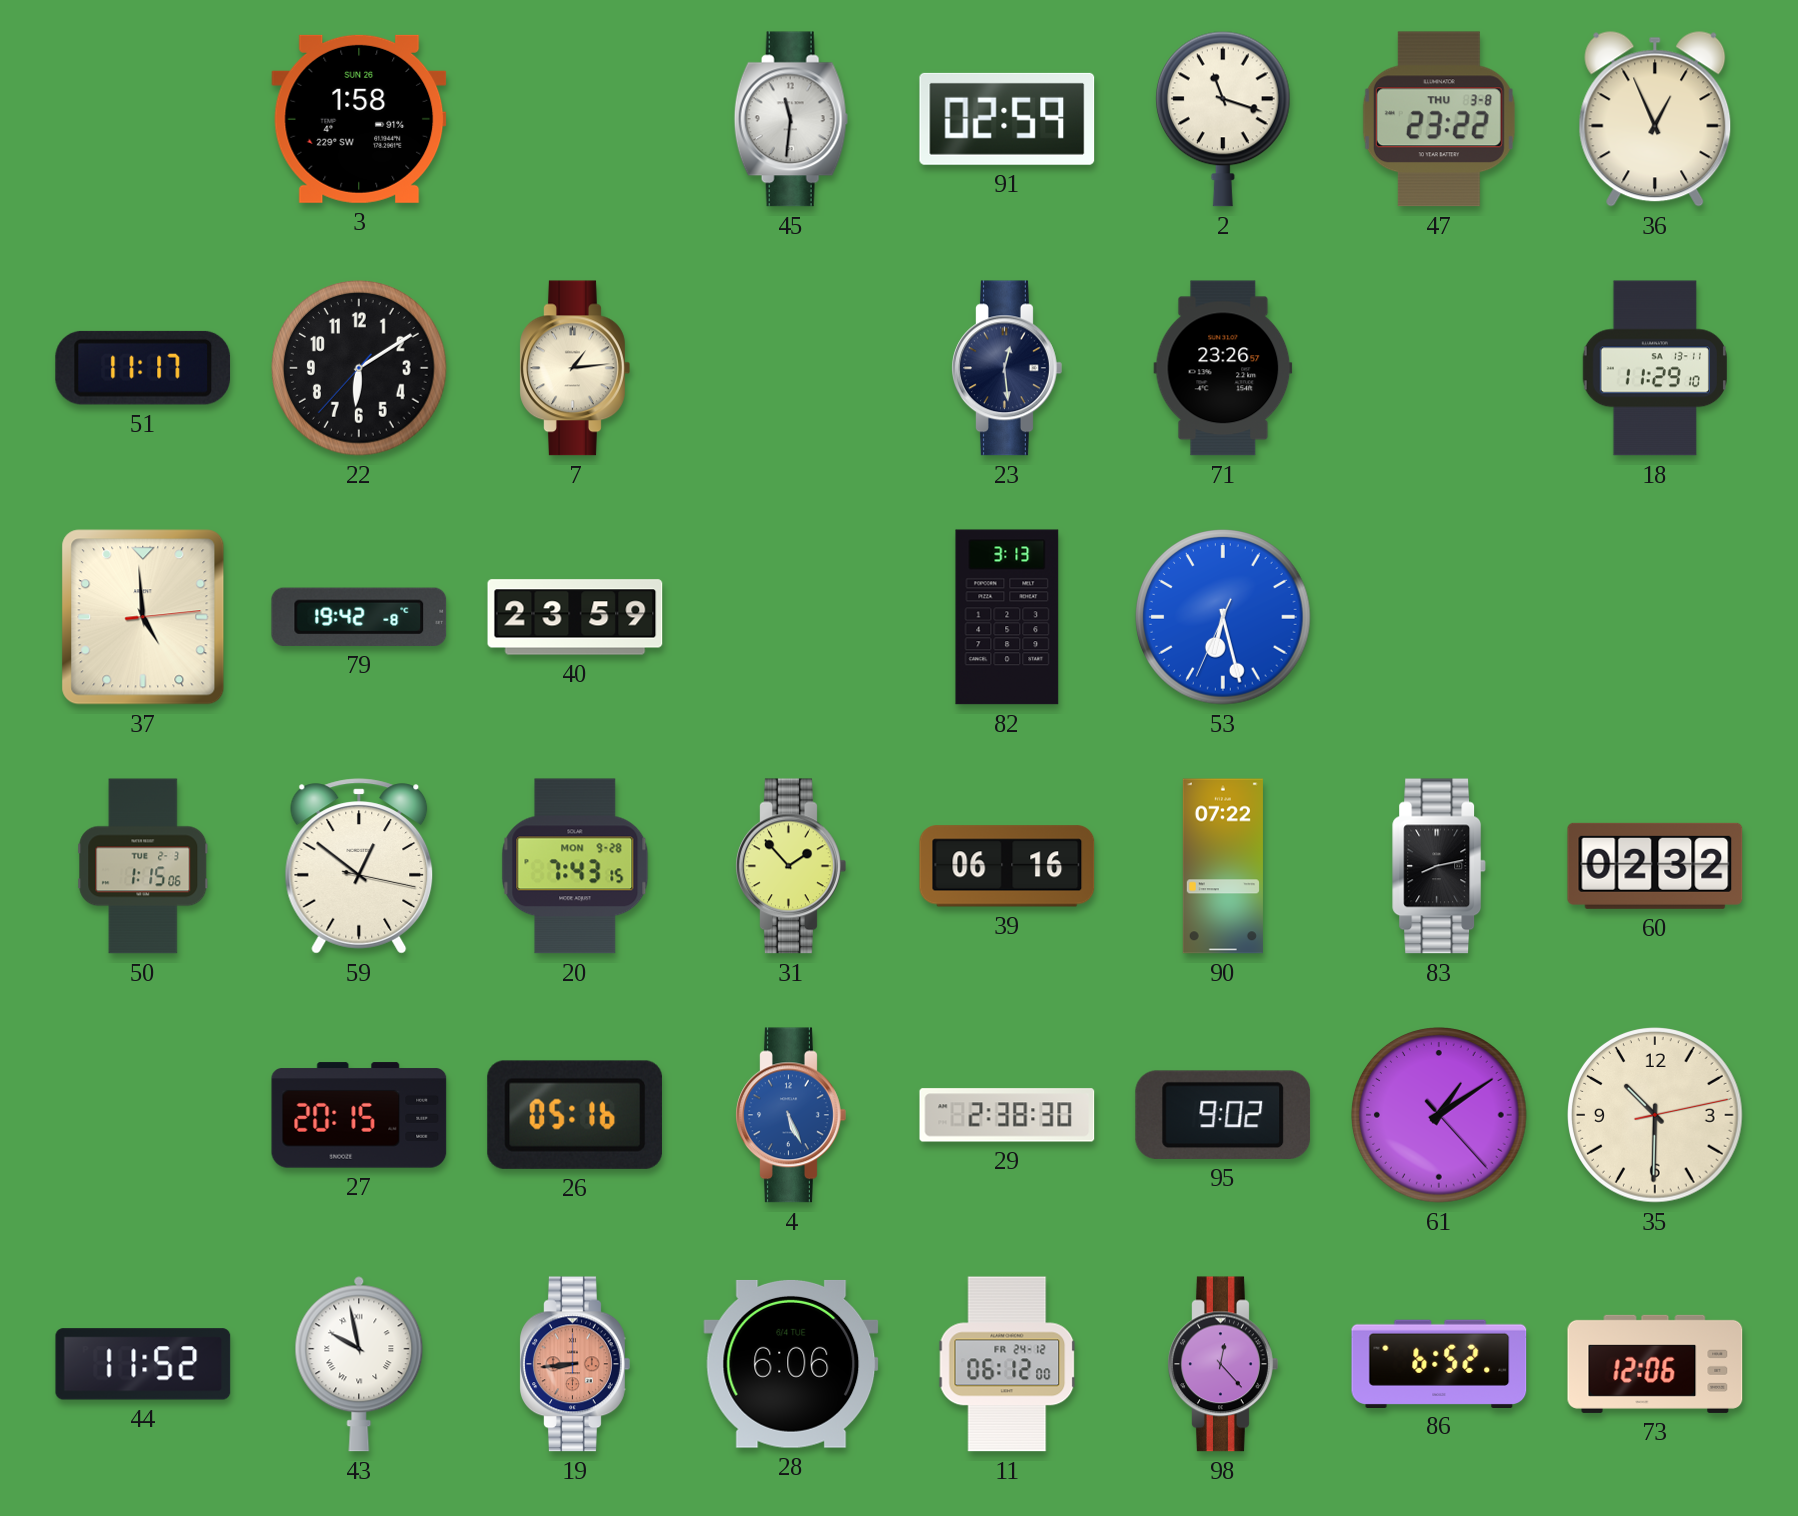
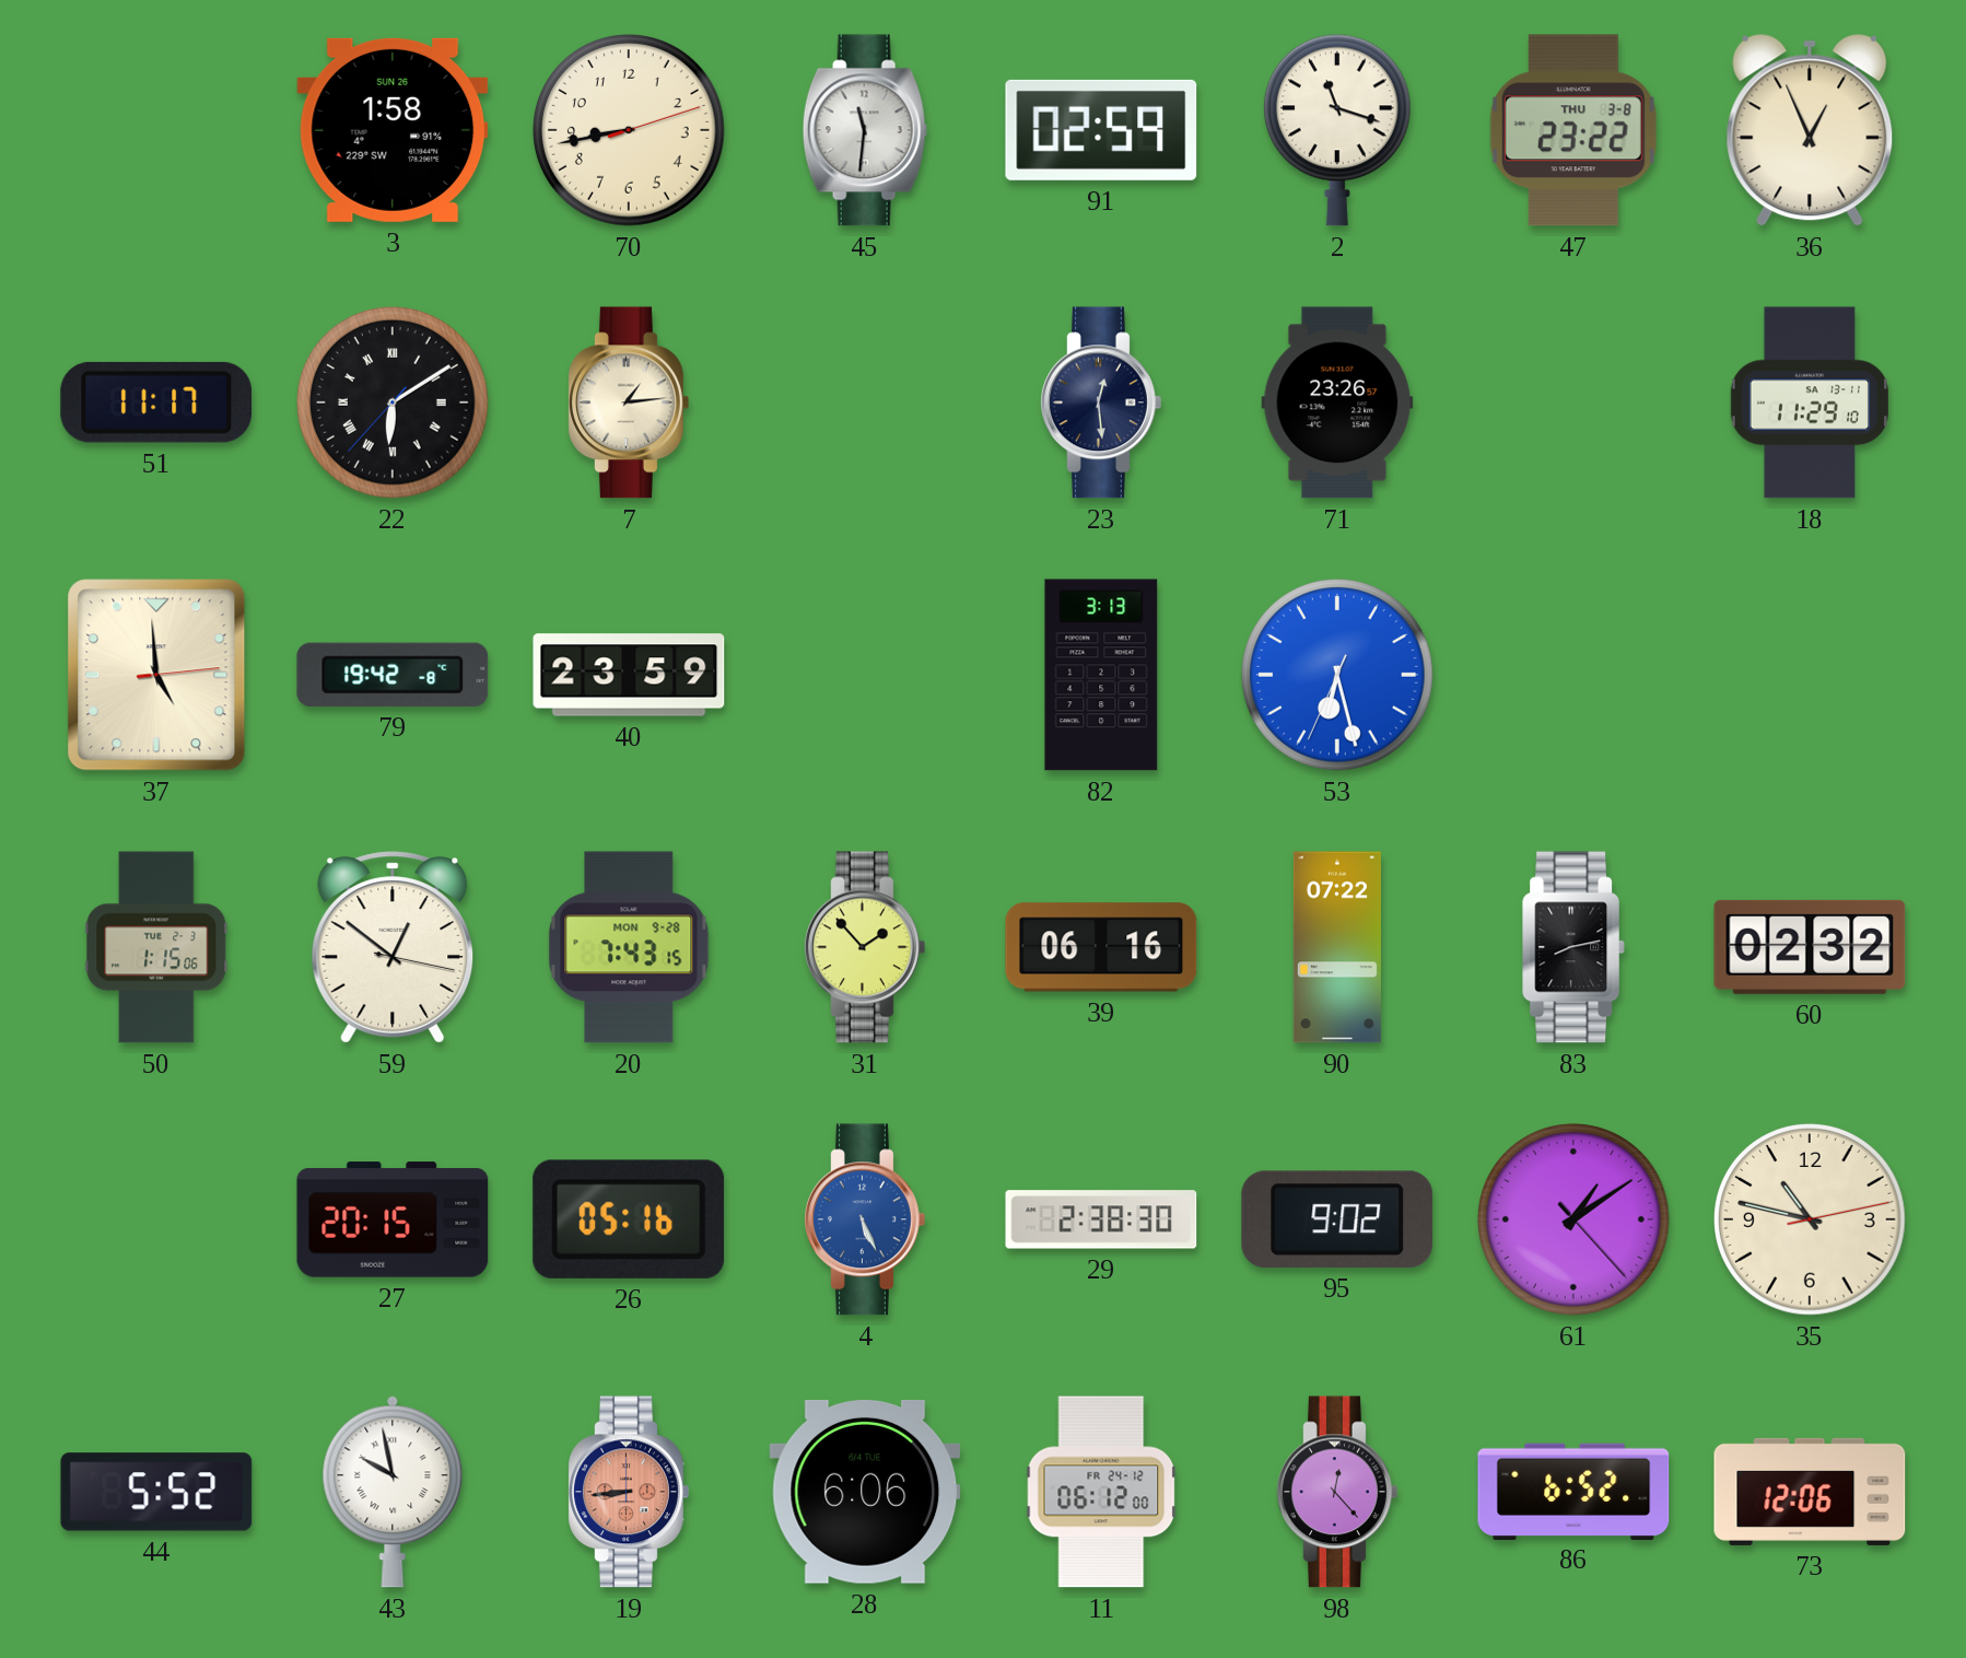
70: none -> 8:43 (629, 130)
22 numerals: Arabic -> Roman (393, 402)
35: 10:30 -> 10:47 (1810, 1219)
44: 11:52 -> 5:52 (156, 1492)
